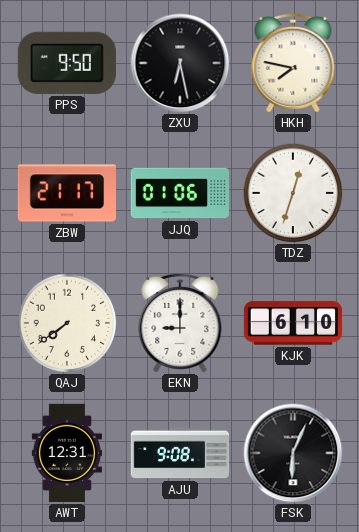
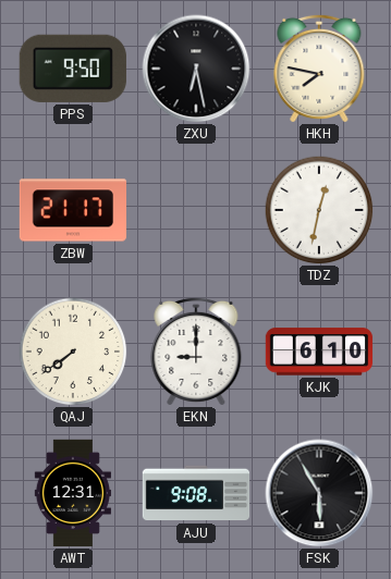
JJQ: 01:06 -> none (180, 193)
TDZ: 12:33 -> 12:32 (319, 210)
FSK: 6:04 -> 5:55 (319, 493)
